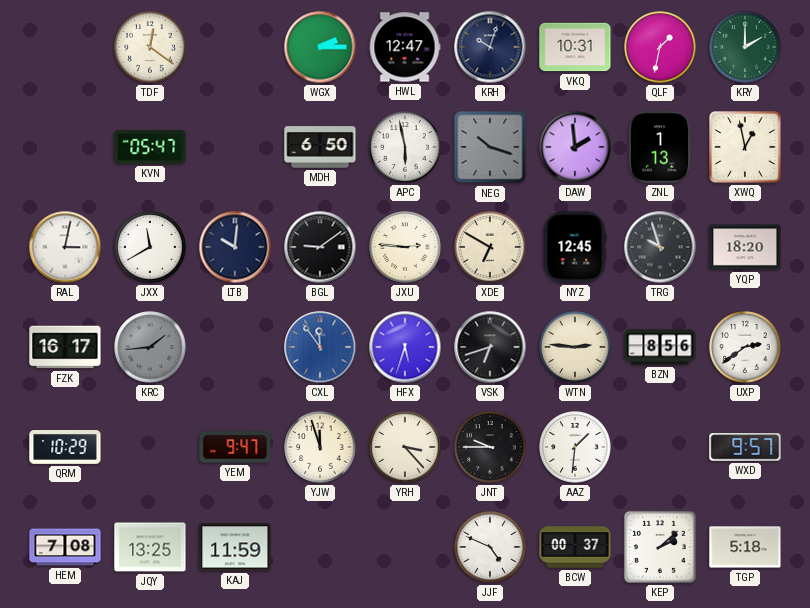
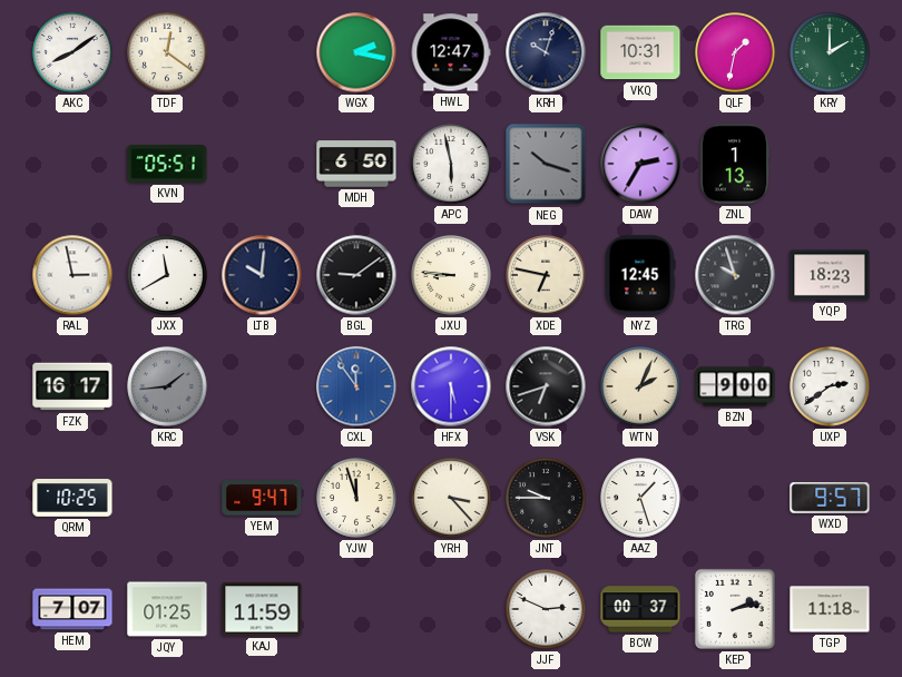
AKC: none -> 8:09 (72, 52)
WGX: 2:15 -> 2:17 (356, 52)
KVN: 05:47 -> 05:51 (167, 164)
DAW: 1:59 -> 2:35 (640, 164)
XWQ: 12:58 -> none (745, 147)
RAL: 3:02 -> 2:58 (72, 275)
JXU: 2:46 -> 8:46 (451, 275)
XDE: 6:50 -> 6:47 (546, 275)
YQP: 18:20 -> 18:23 (830, 275)
HFX: 5:33 -> 5:30 (451, 386)
WTN: 2:46 -> 2:04 (640, 386)
BZN: 8:56 -> 9:00 (735, 386)
QRM: 10:29 -> 10:25 (72, 499)
AAZ: 1:31 -> 1:27 (640, 498)
HEM: 7:08 -> 7:07 (72, 609)
JQY: 13:25 -> 01:25 (167, 609)
JJF: 4:49 -> 2:49 (546, 609)
KEP: 2:08 -> 2:13 (735, 609)
TGP: 5:18 -> 11:18 (830, 609)
